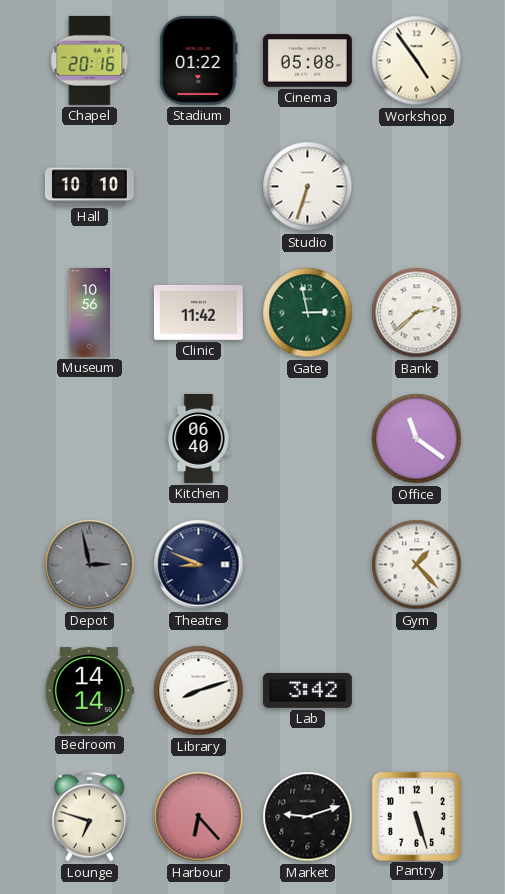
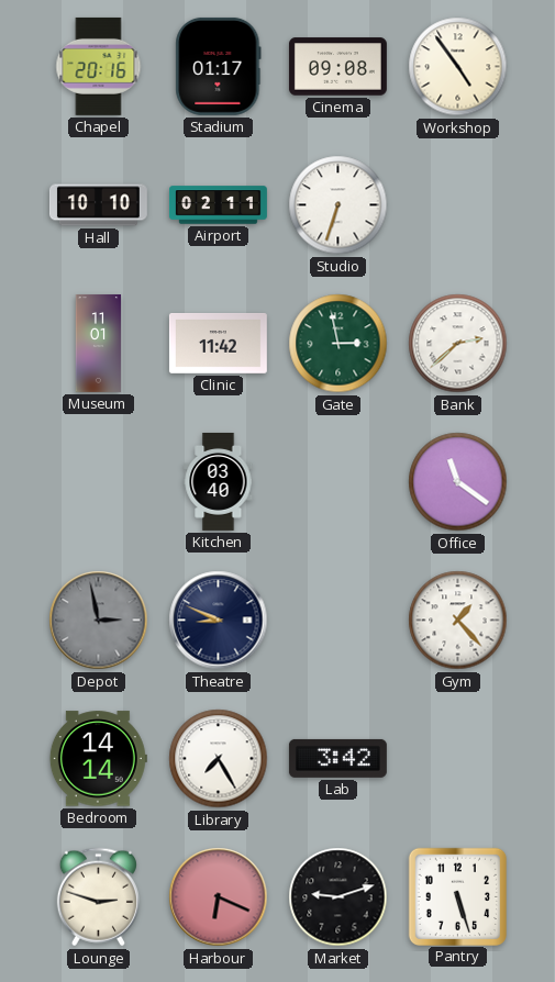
Stadium: 01:22 -> 01:17 (219, 66)
Cinema: 05:08 -> 09:08 (337, 67)
Airport: none -> 02:11 (219, 205)
Museum: 10:56 -> 11:01 (99, 344)
Kitchen: 06:40 -> 03:40 (219, 481)
Library: 8:12 -> 7:25 (219, 759)
Lounge: 6:48 -> 2:48 (98, 897)
Harbour: 6:23 -> 6:19 (219, 897)
